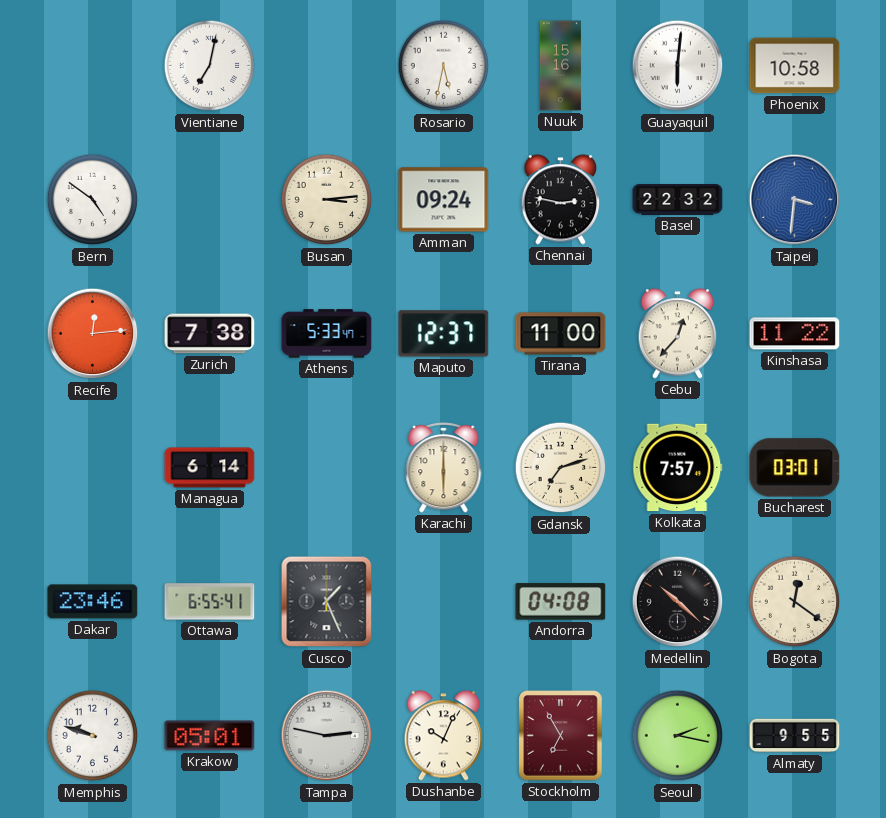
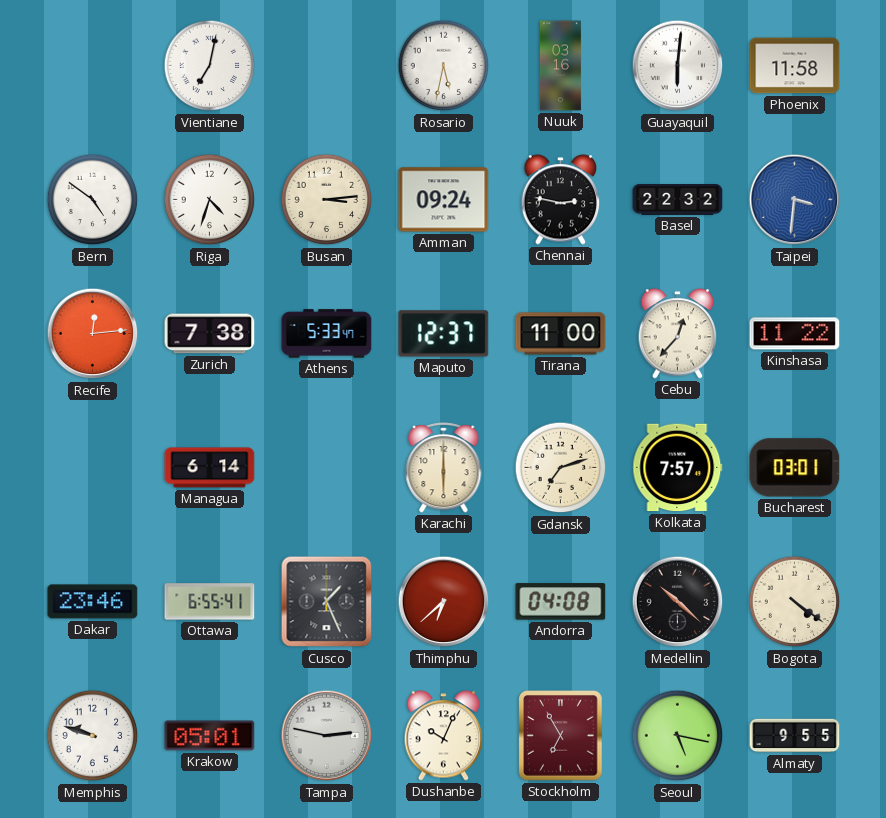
Nuuk: 15:16 -> 03:16 (560, 66)
Phoenix: 10:58 -> 11:58 (795, 66)
Riga: none -> 4:33 (210, 200)
Thimphu: none -> 6:38 (444, 602)
Bogota: 12:21 -> 4:21 (795, 602)
Seoul: 2:17 -> 5:17 (678, 736)
